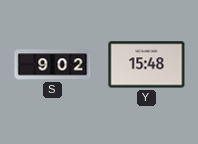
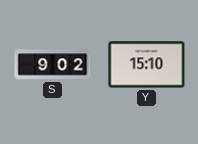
Y: 15:48 -> 15:10 (147, 65)
